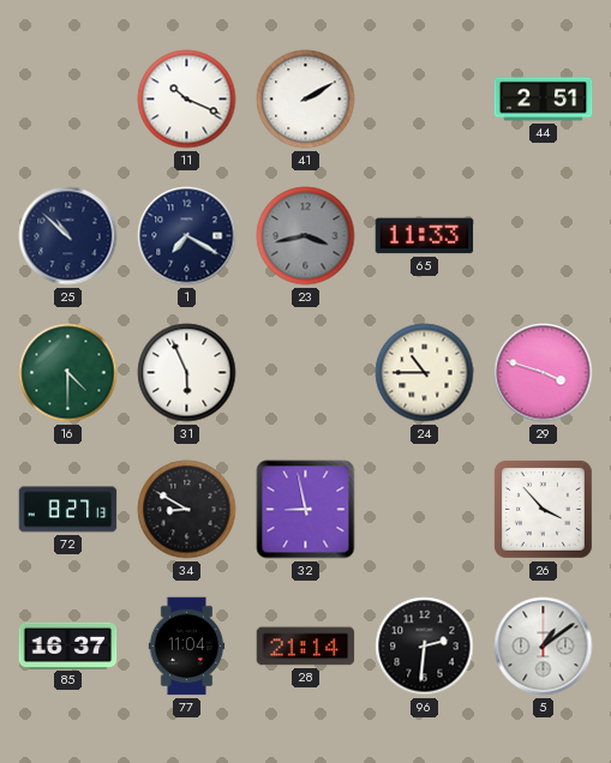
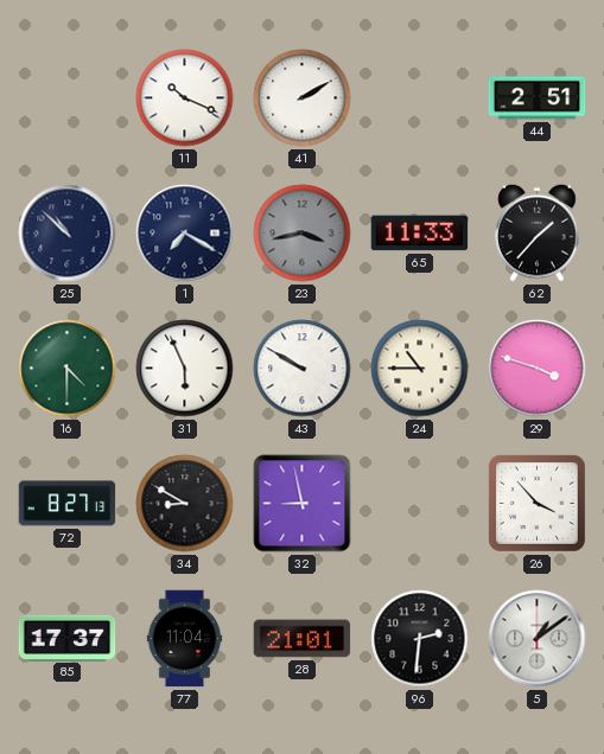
62: none -> 1:37 (538, 232)
43: none -> 9:50 (303, 369)
85: 16:37 -> 17:37 (68, 638)
28: 21:14 -> 21:01 (303, 639)
